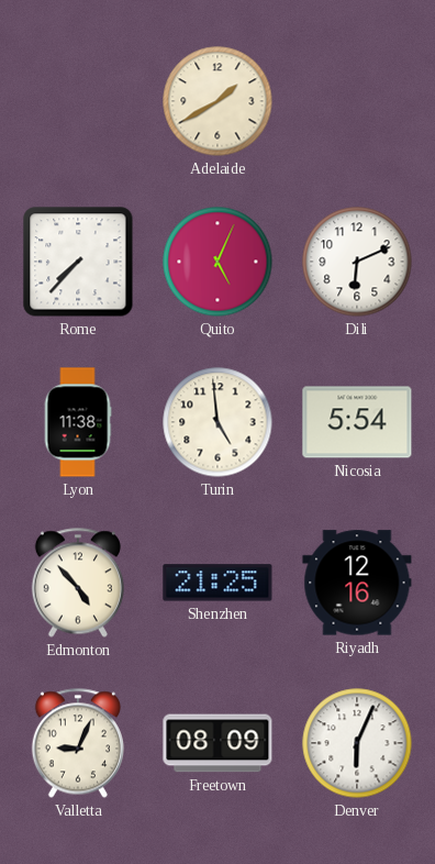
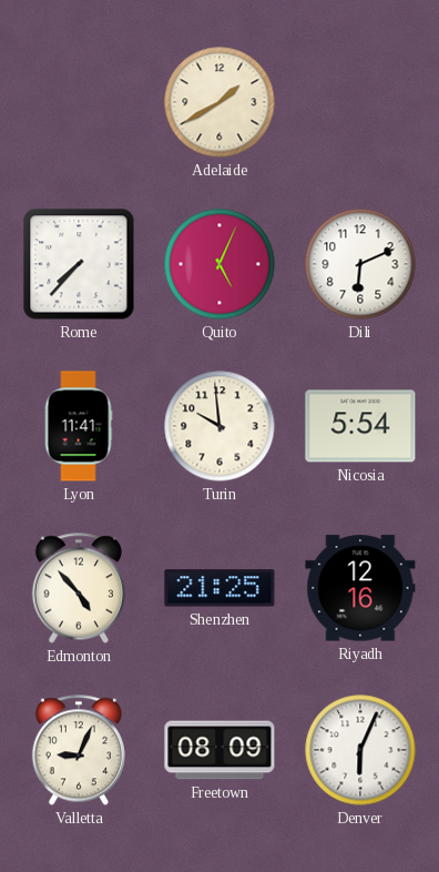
Lyon: 11:38 -> 11:41 (79, 426)
Turin: 4:59 -> 9:59 (219, 426)
